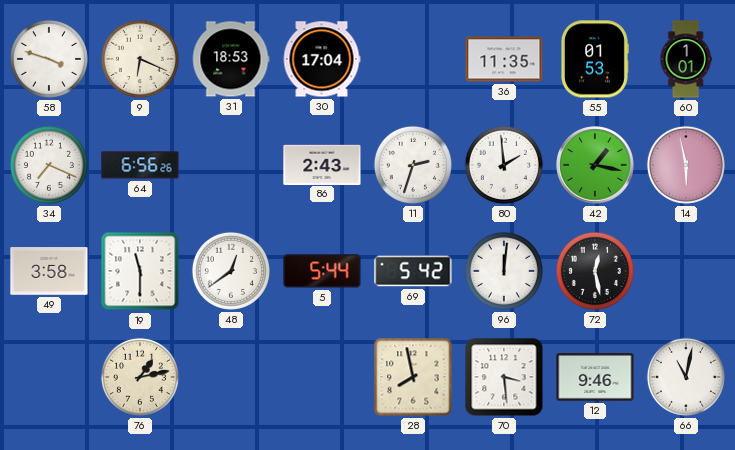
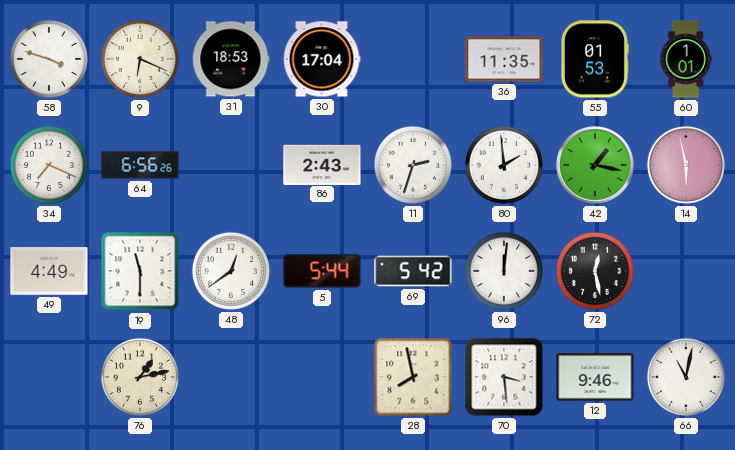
49: 3:58 -> 4:49 (49, 271)
